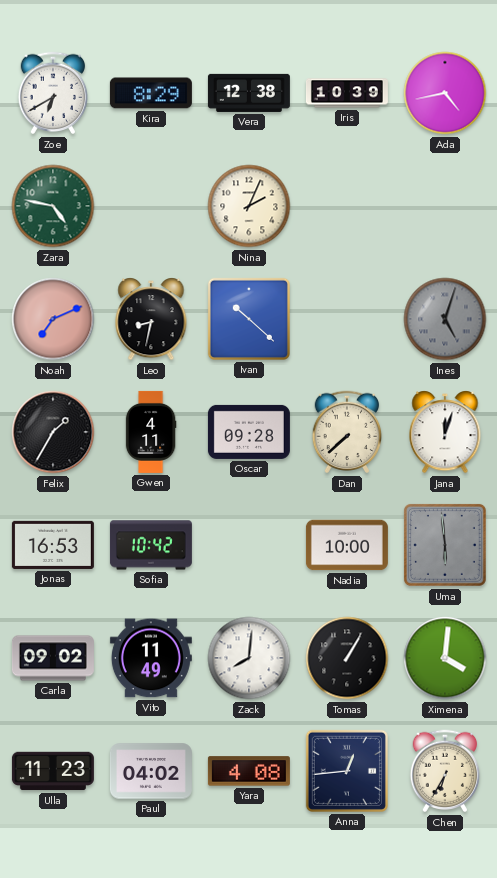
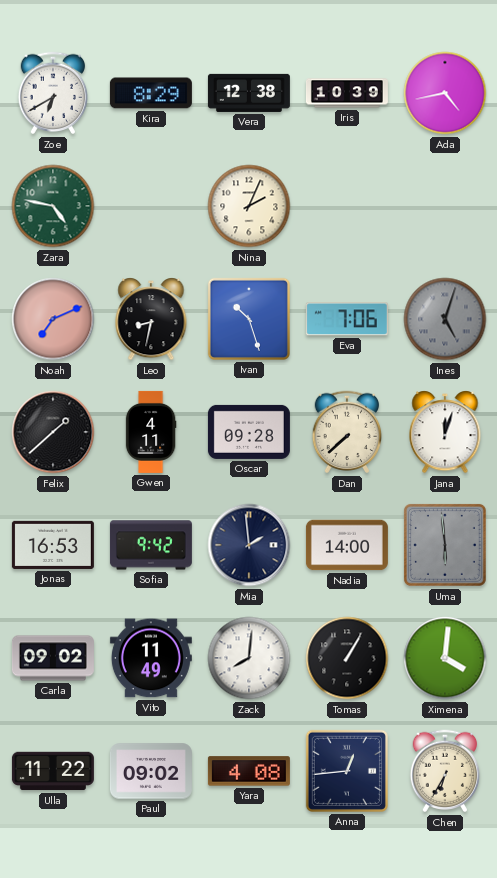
Ivan: 10:22 -> 10:27 (249, 319)
Eva: none -> 7:06 (347, 319)
Felix: 1:35 -> 1:38 (53, 432)
Sofia: 10:42 -> 9:42 (151, 545)
Mia: none -> 1:59 (249, 545)
Nadia: 10:00 -> 14:00 (347, 545)
Ulla: 11:23 -> 11:22 (53, 771)
Paul: 04:02 -> 09:02 (151, 771)
